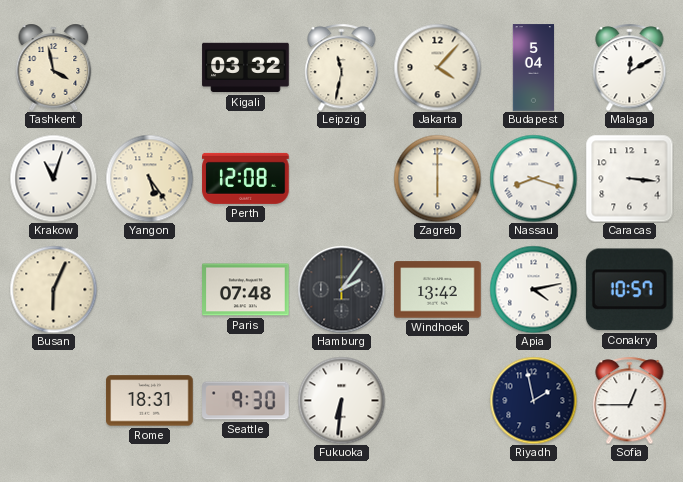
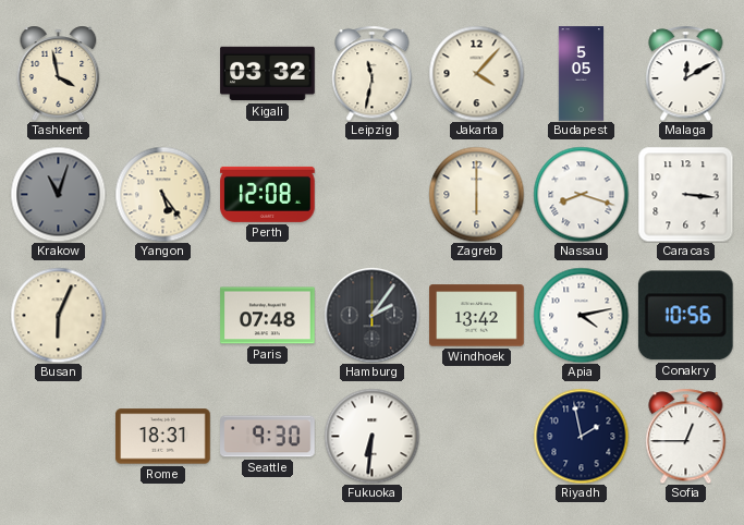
Budapest: 5:04 -> 5:05 (582, 74)
Krakow dial: white -> grey (58, 194)
Conakry: 10:57 -> 10:56 (685, 316)
